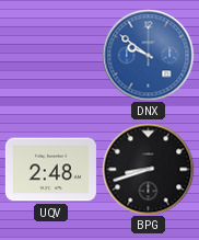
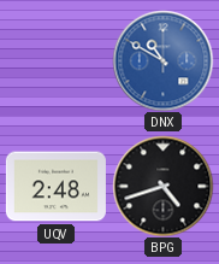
DNX: 9:51 -> 10:50 (162, 60)
BPG: 8:42 -> 4:42 (162, 186)
